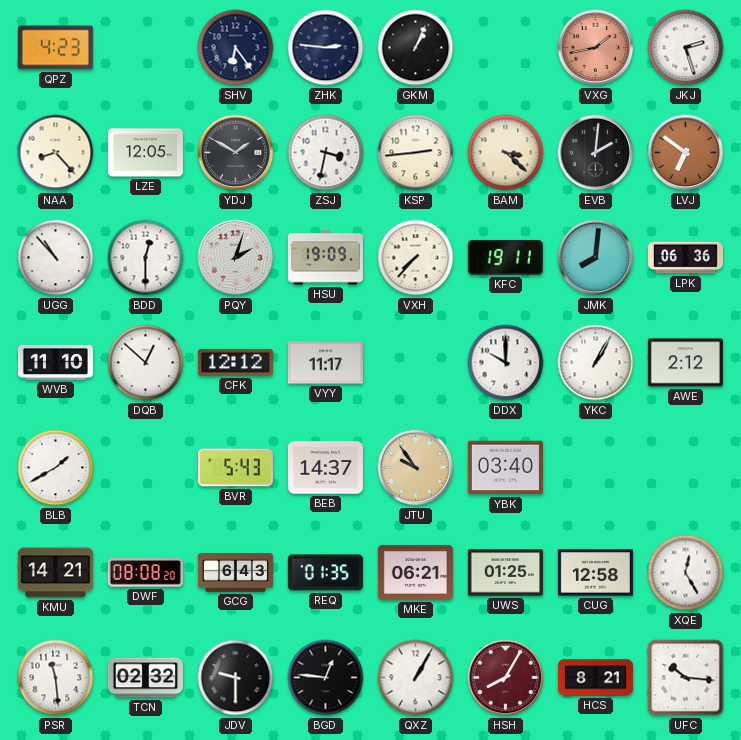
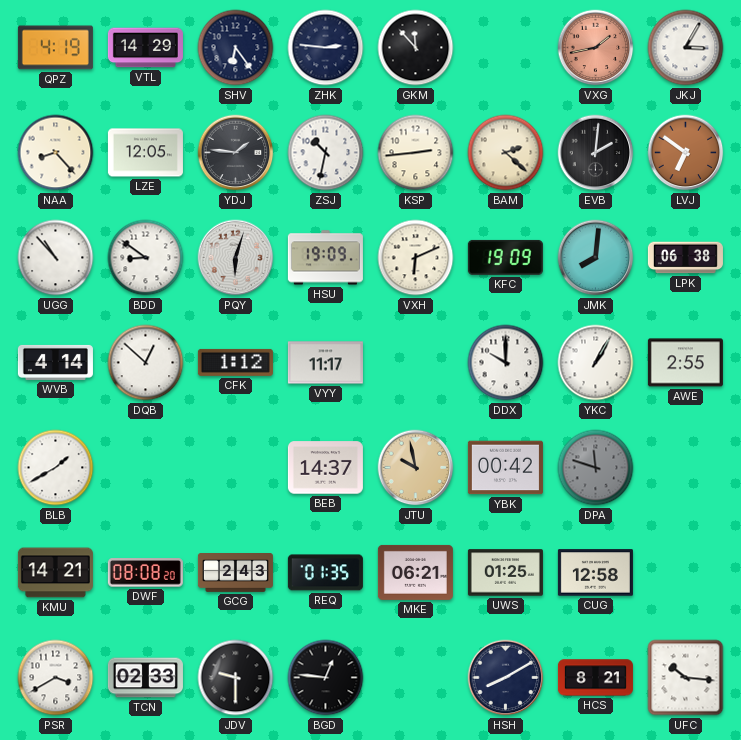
QPZ: 4:23 -> 4:19 (55, 48)
VTL: none -> 14:29 (145, 48)
GKM: 1:04 -> 11:53 (416, 48)
JKJ: 2:27 -> 3:05 (686, 48)
YDJ: 1:50 -> 1:46 (236, 153)
ZSJ: 3:32 -> 10:32 (326, 153)
BAM: 3:22 -> 2:22 (506, 153)
BDD: 12:30 -> 8:51 (146, 258)
PQY: 2:03 -> 6:03 (236, 258)
VXH: 7:37 -> 6:11 (416, 258)
KFC: 19:11 -> 19:09 (505, 257)
LPK: 06:36 -> 06:38 (685, 258)
WVB: 11:10 -> 4:14 (55, 362)
CFK: 12:12 -> 1:12 (235, 362)
AWE: 2:12 -> 2:55 (685, 363)
BVR: 5:43 -> none (235, 468)
JTU: 9:54 -> 9:58 (416, 468)
YBK: 03:40 -> 00:42 (505, 468)
DPA: none -> 11:48 (596, 468)
GCG: 6:43 -> 2:43 (235, 573)
XQE: 12:25 -> none (686, 573)
PSR: 11:29 -> 3:40 (56, 678)
TCN: 02:32 -> 02:33 (145, 678)
QXZ: 1:05 -> none (416, 678)
HSH: 8:05 -> 8:10 (506, 678)
HSH dial: burgundy -> navy (506, 678)
